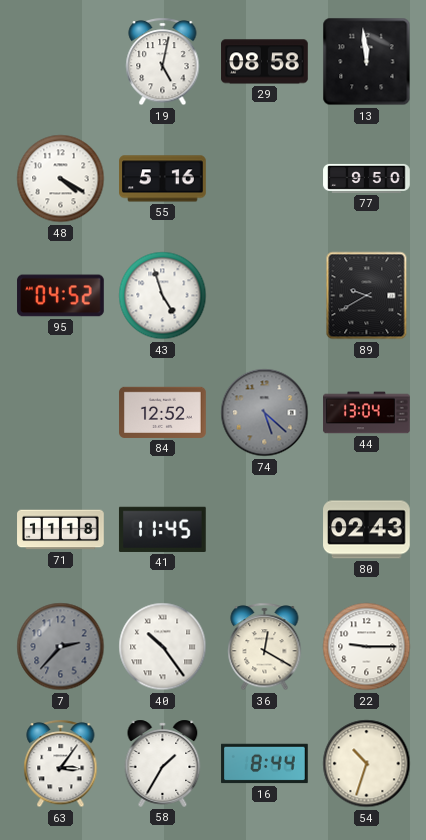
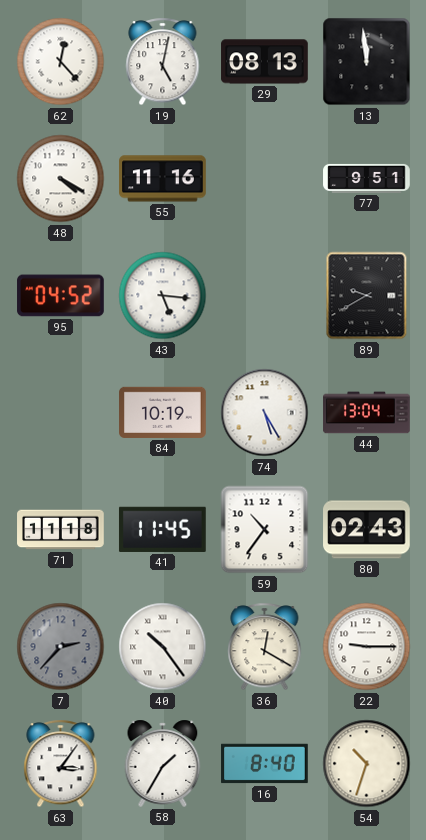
62: none -> 12:23 (61, 62)
29: 08:58 -> 08:13 (265, 62)
55: 5:16 -> 11:16 (163, 179)
77: 9:50 -> 9:51 (367, 178)
43: 4:57 -> 5:16 (163, 296)
84: 12:52 -> 10:19 (163, 412)
74: 5:22 -> 5:25 (265, 413)
74 dial: grey -> white (265, 413)
59: none -> 10:36 (265, 530)
16: 8:44 -> 8:40 (265, 764)
